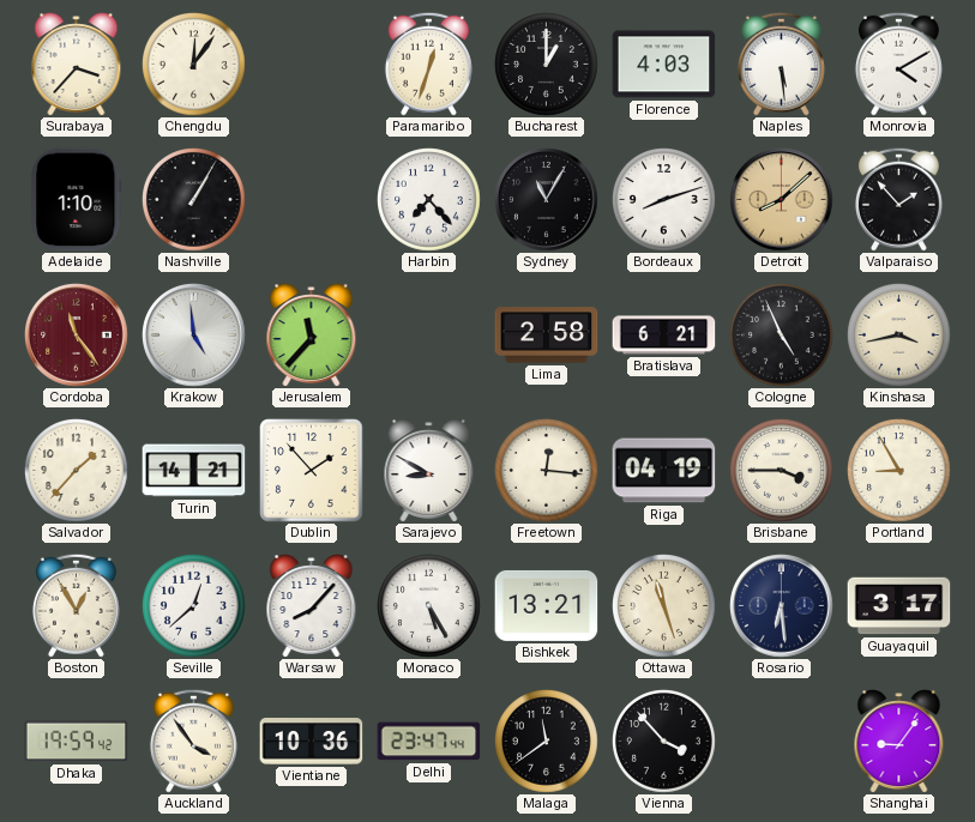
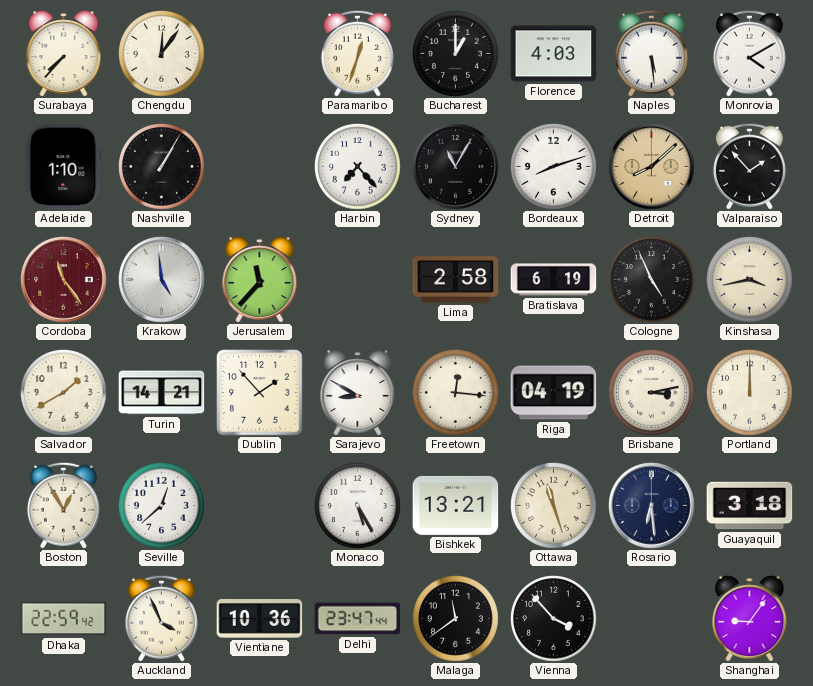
Surabaya: 3:37 -> 7:37 (64, 54)
Bratislava: 6:21 -> 6:19 (554, 280)
Salvador: 1:37 -> 1:40 (64, 393)
Brisbane: 3:45 -> 3:13 (652, 393)
Portland: 8:55 -> 12:00 (750, 393)
Warsaw: 8:07 -> none (312, 606)
Guayaquil: 3:17 -> 3:18 (750, 506)
Dhaka: 19:59 -> 22:59 (64, 619)
Auckland: 3:54 -> 3:56 (161, 618)
